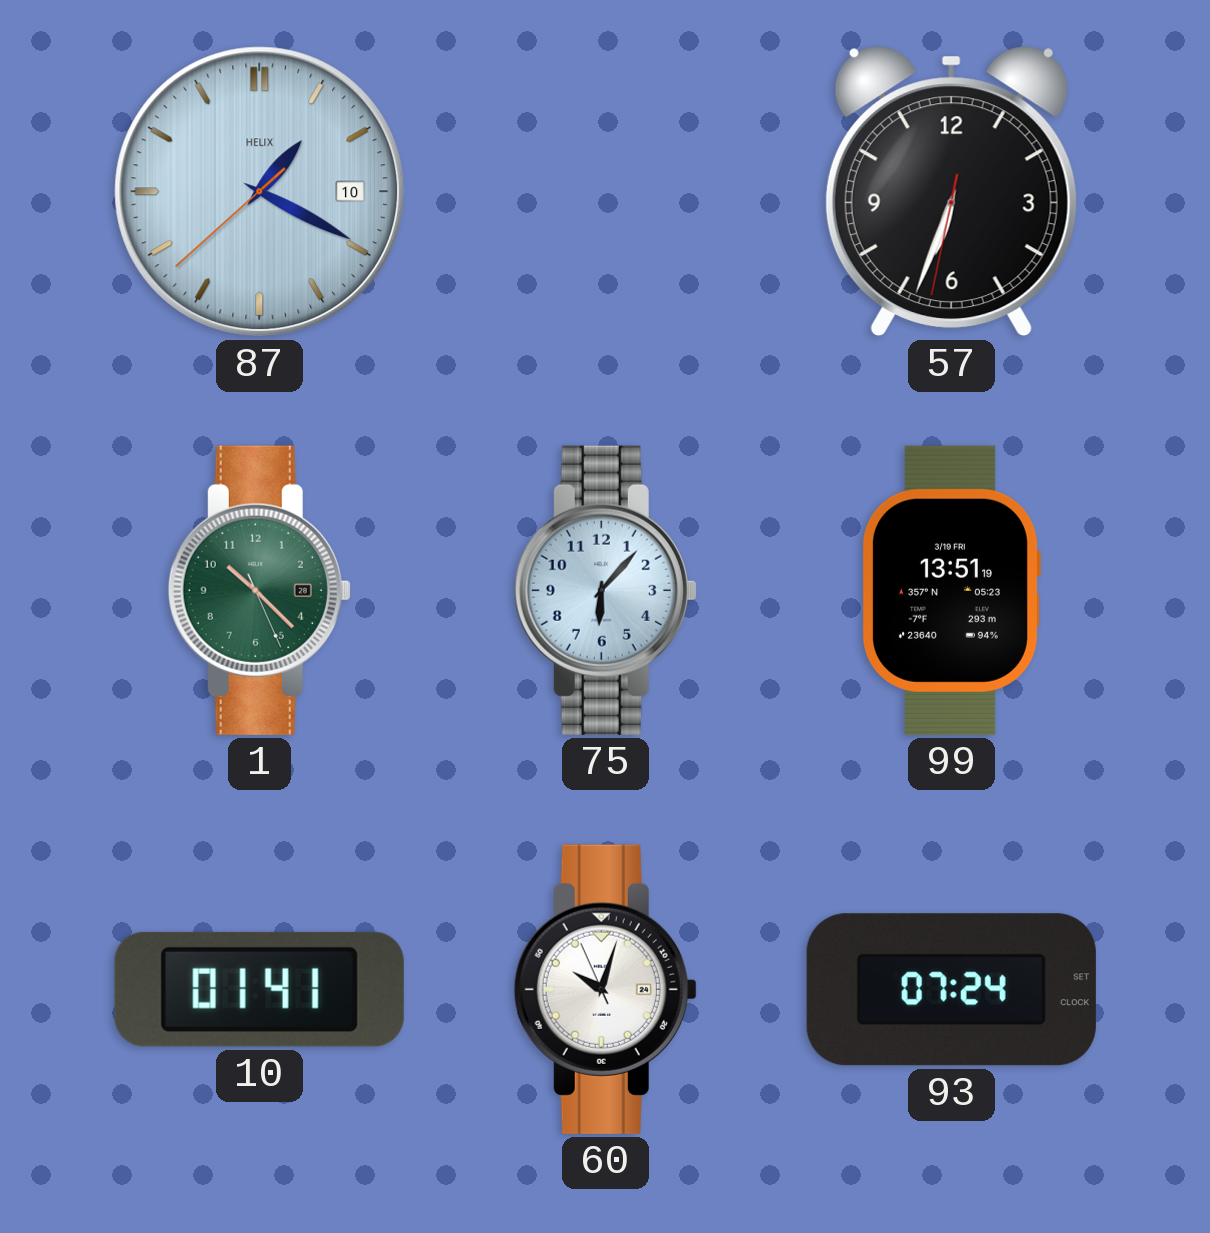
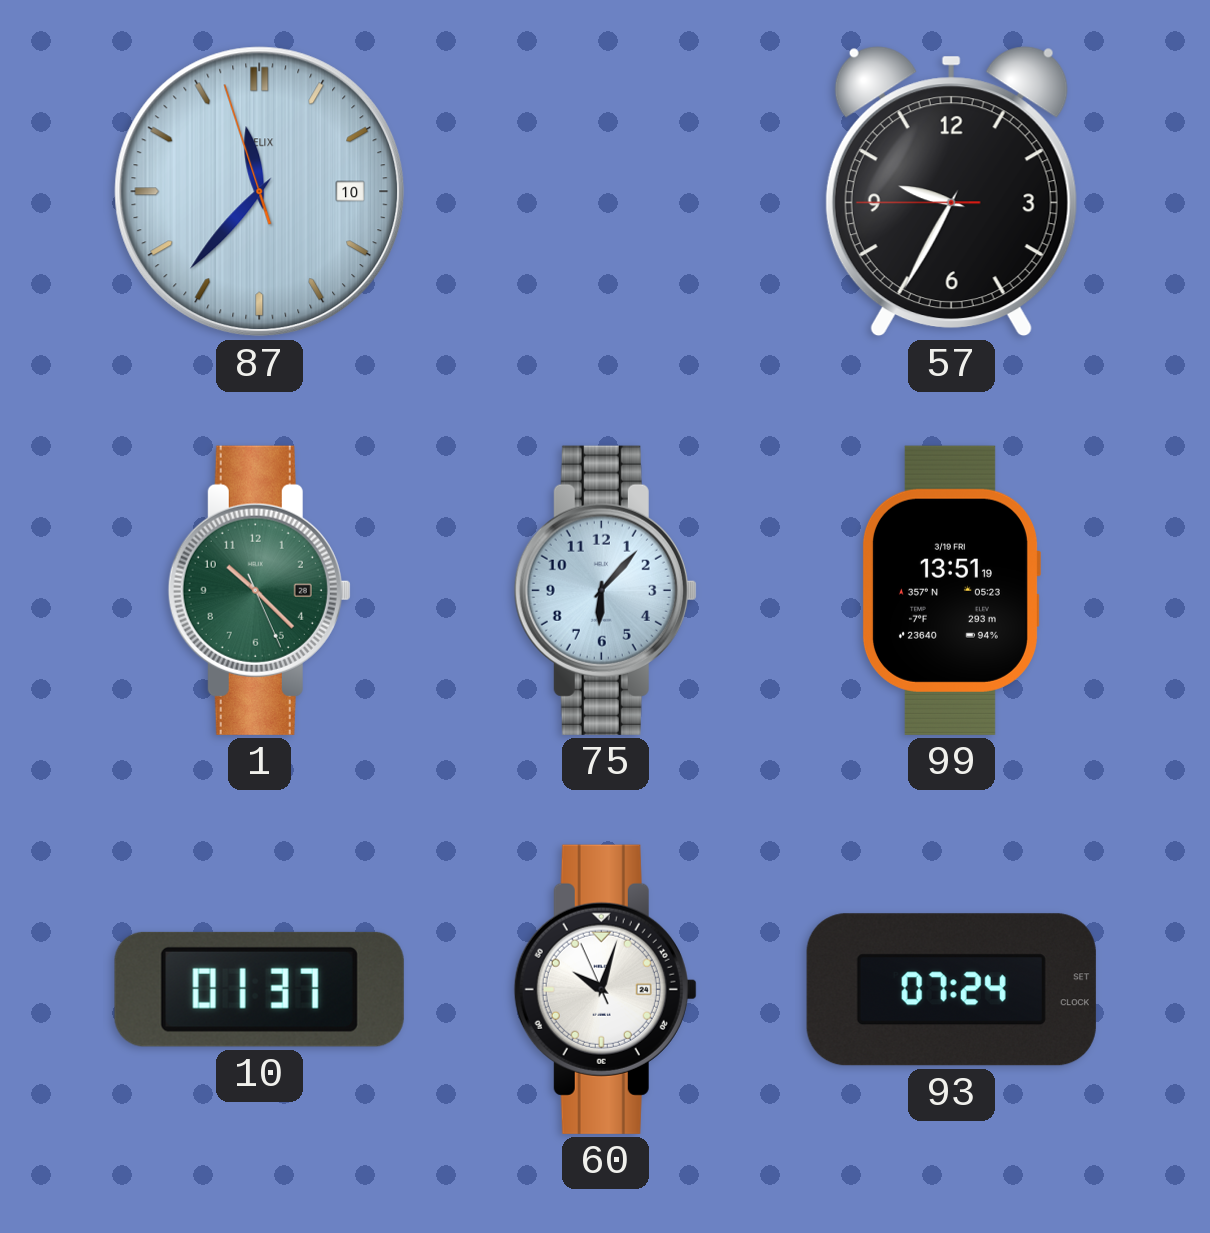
87: 1:19 -> 11:36 (260, 192)
57: 6:33 -> 9:34 (951, 192)
10: 01:41 -> 01:37 (259, 989)
